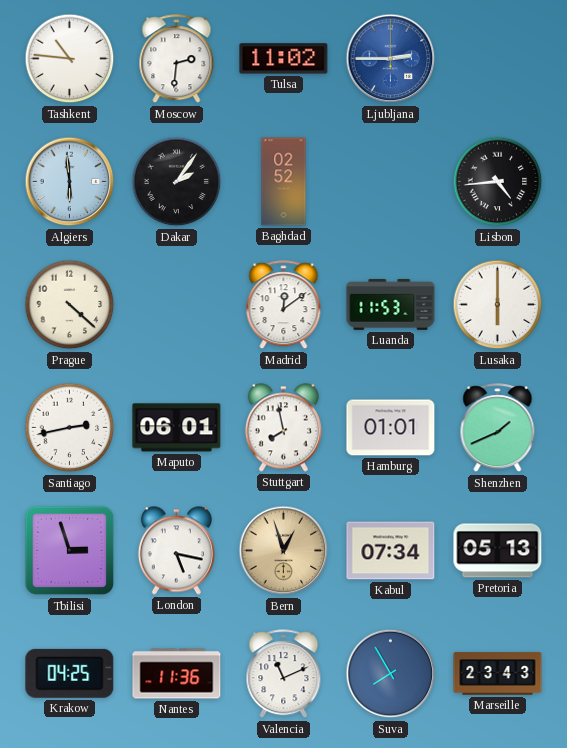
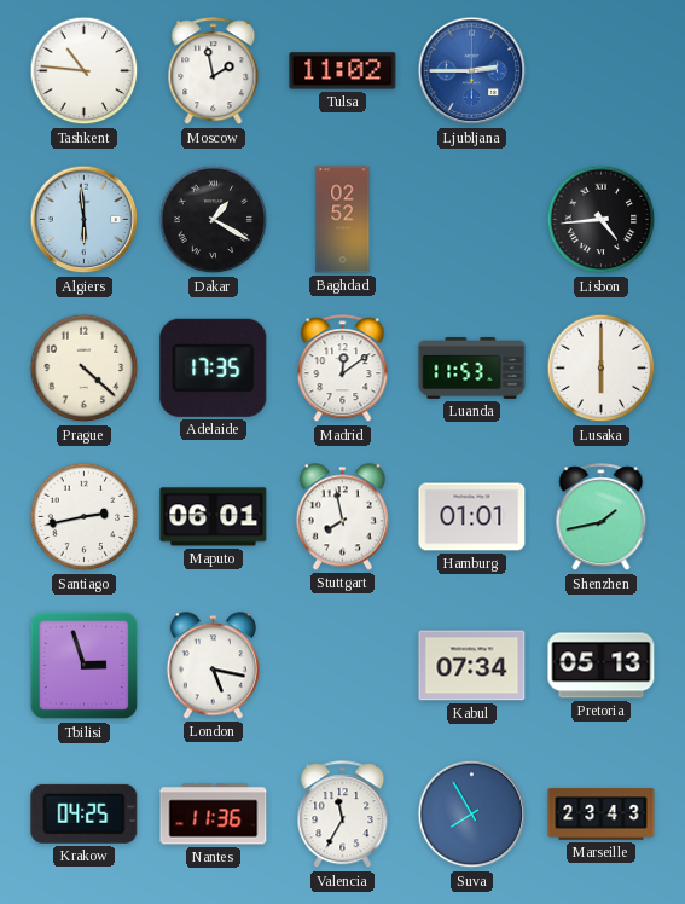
Moscow: 2:31 -> 1:58 (214, 71)
Dakar: 2:06 -> 1:20 (214, 220)
Adelaide: none -> 17:35 (214, 367)
Shenzhen: 1:41 -> 1:43 (602, 517)
Bern: 12:57 -> none (284, 551)
Valencia: 11:11 -> 11:35 (343, 815)
